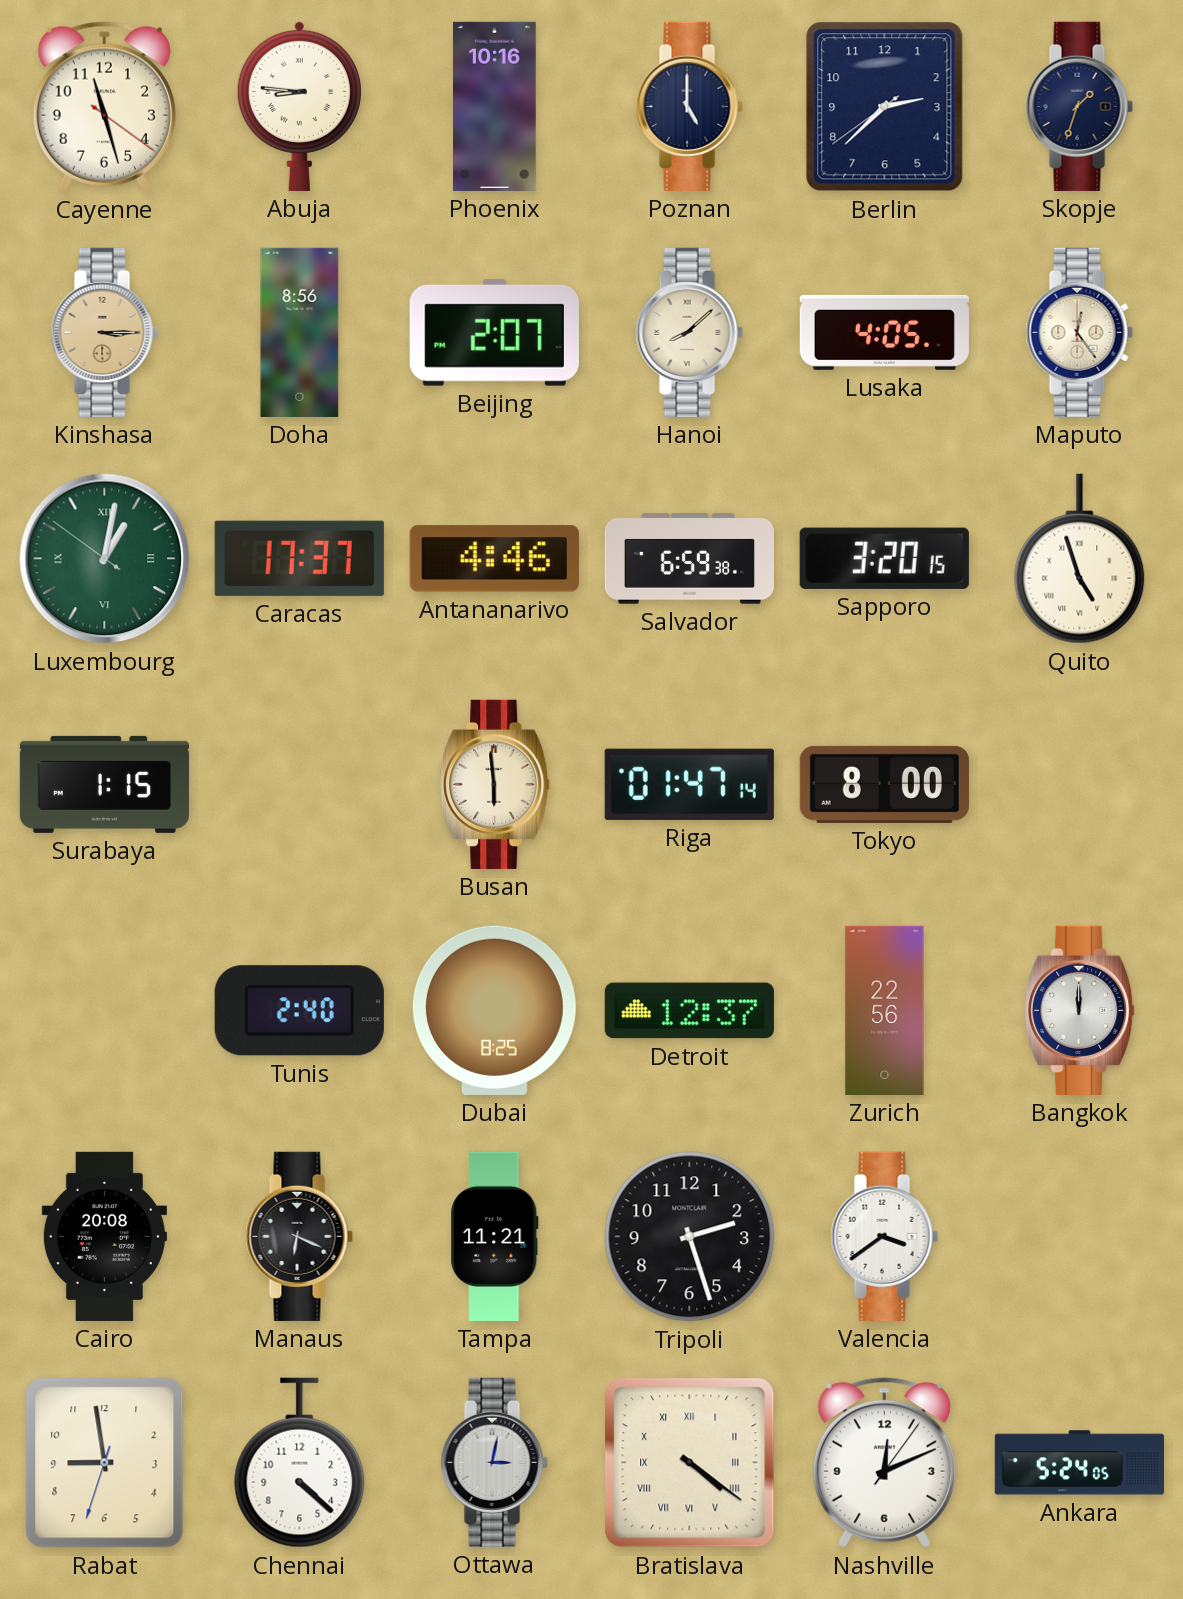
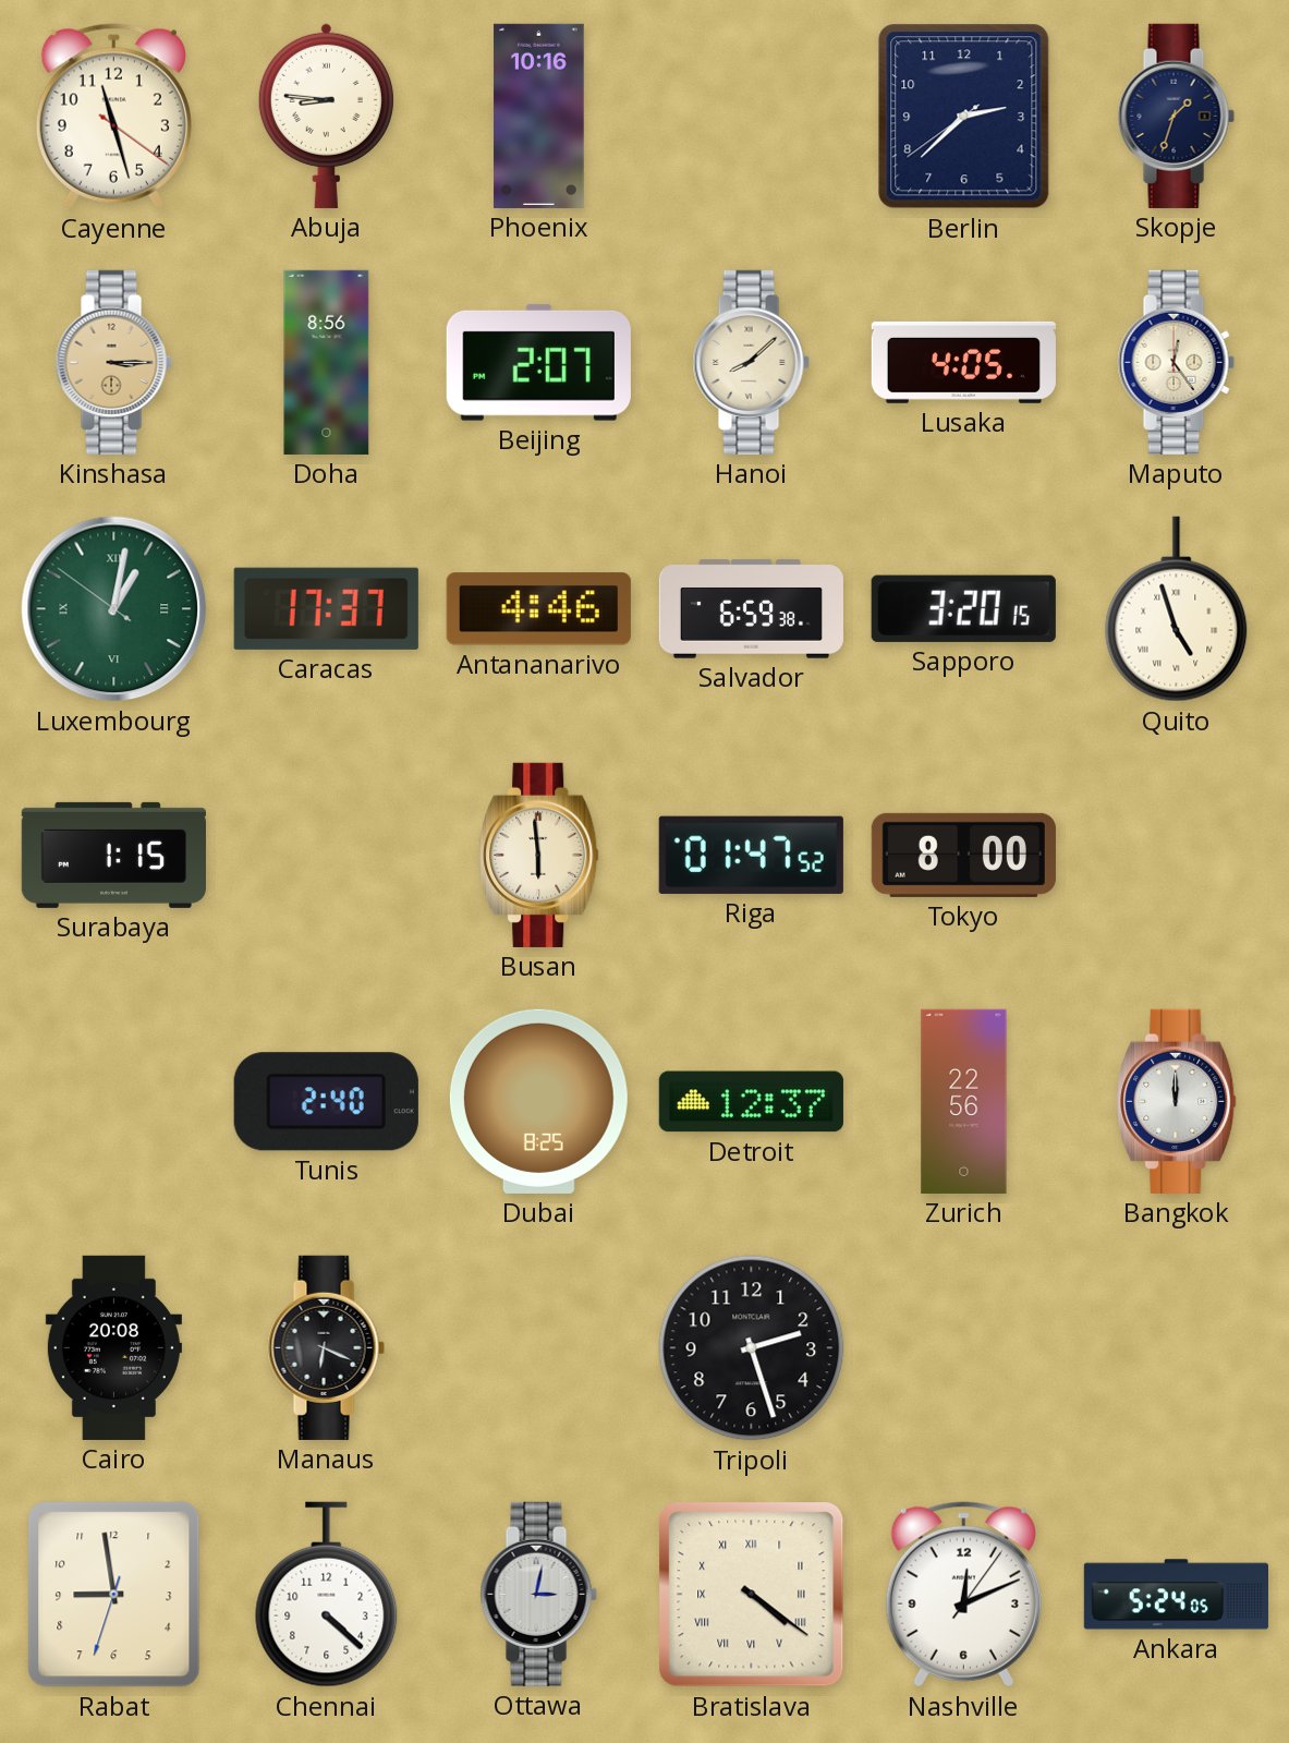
Poznan: 5:00 -> none (689, 106)
Riga: 01:47:14 -> 01:47:52 (751, 855)
Tampa: 11:21 -> none (495, 1236)
Valencia: 3:39 -> none (884, 1236)
